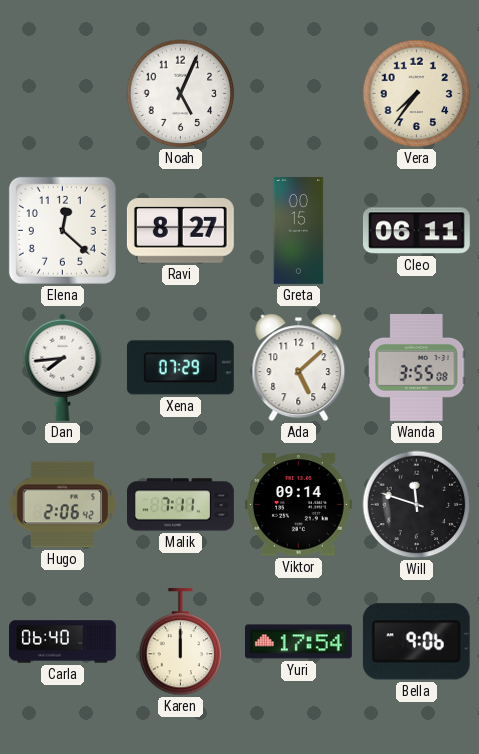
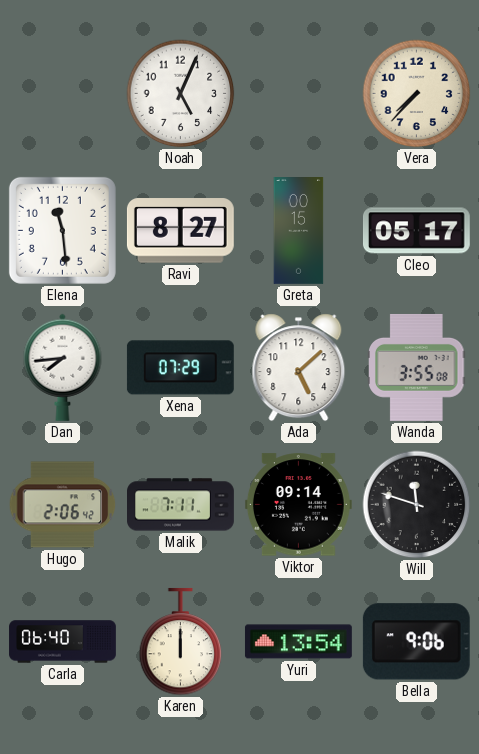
Vera: 7:36 -> 7:37 (417, 94)
Elena: 12:22 -> 11:29 (62, 230)
Cleo: 06:11 -> 05:17 (416, 231)
Yuri: 17:54 -> 13:54 (298, 642)
